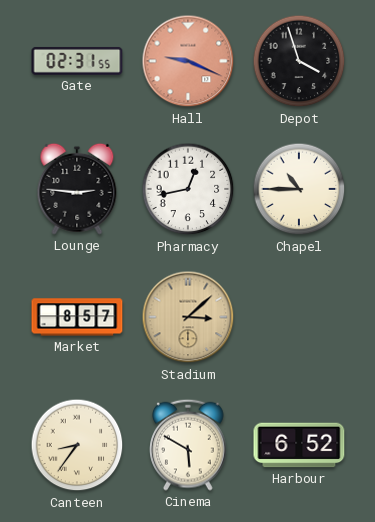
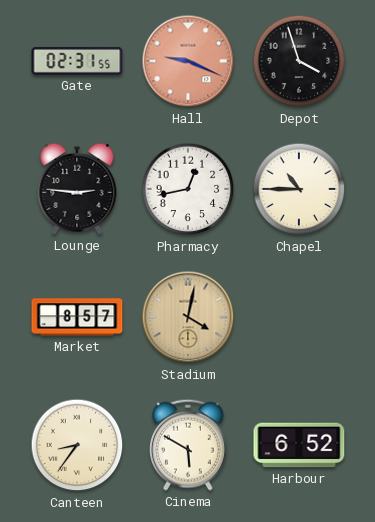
Stadium: 3:08 -> 4:02 (188, 317)
